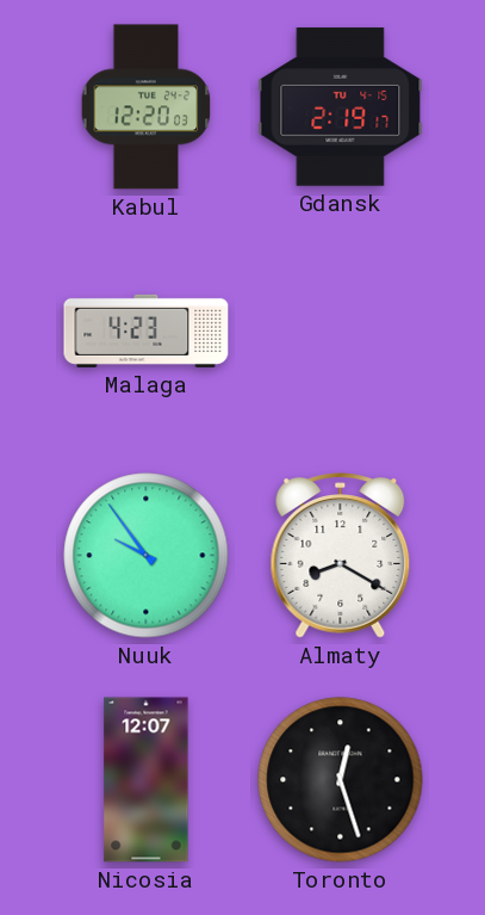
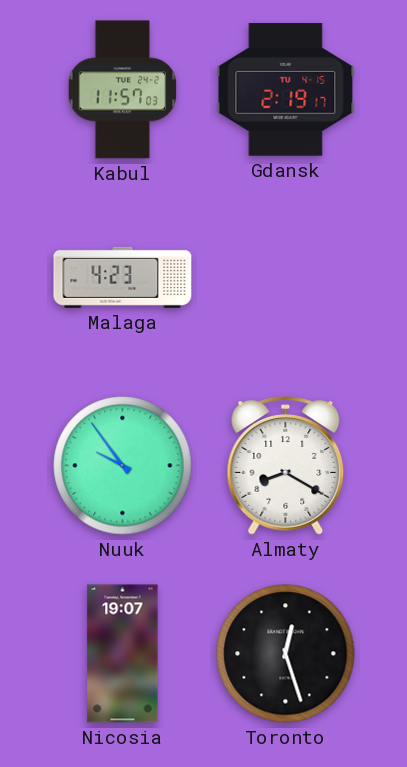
Kabul: 12:20 -> 11:57 (123, 90)
Nicosia: 12:07 -> 19:07 (123, 654)
